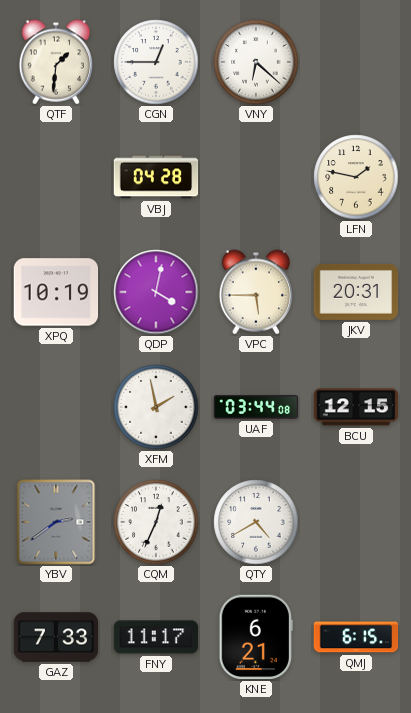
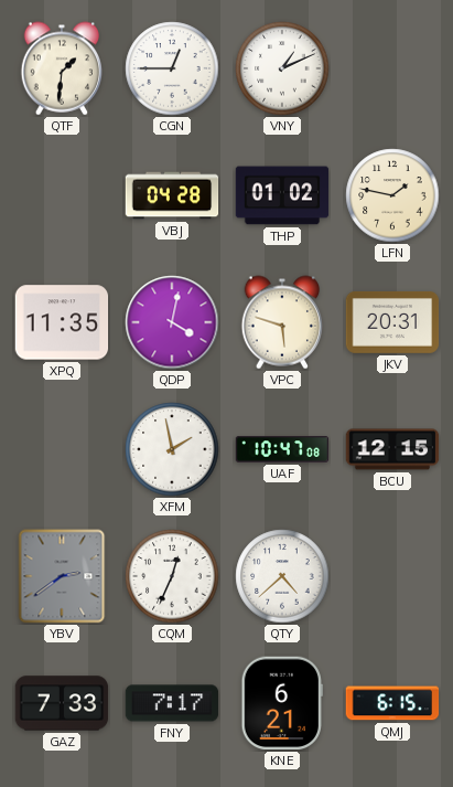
VNY: 6:22 -> 1:11 (282, 68)
THP: none -> 01:02 (282, 195)
XPQ: 10:19 -> 11:35 (62, 322)
VPC: 5:45 -> 5:48 (281, 322)
UAF: 03:44 -> 10:47 (282, 449)
QTY: 4:40 -> 4:38 (282, 576)
FNY: 11:17 -> 7:17 (172, 703)
